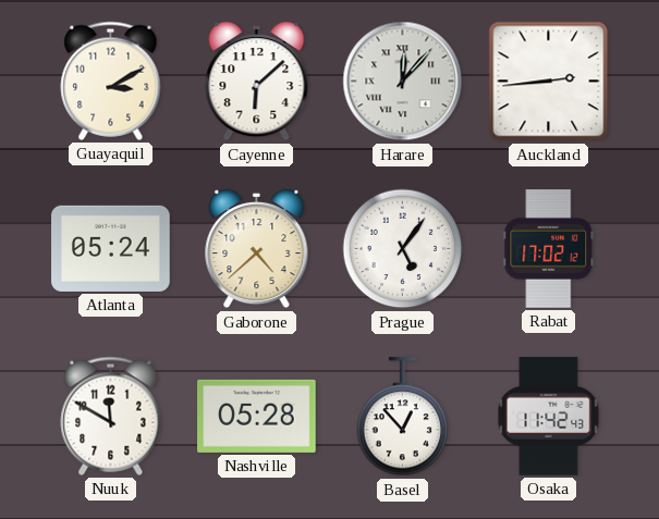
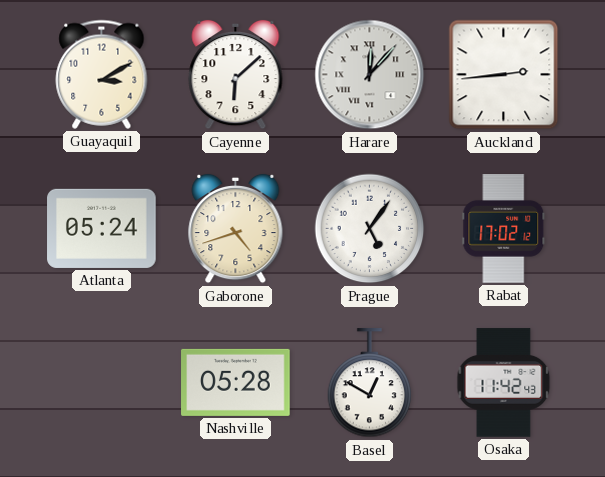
Gaborone: 4:38 -> 4:42 (236, 229)
Nuuk: 11:50 -> none (111, 416)
Basel: 12:53 -> 12:50 (370, 383)
